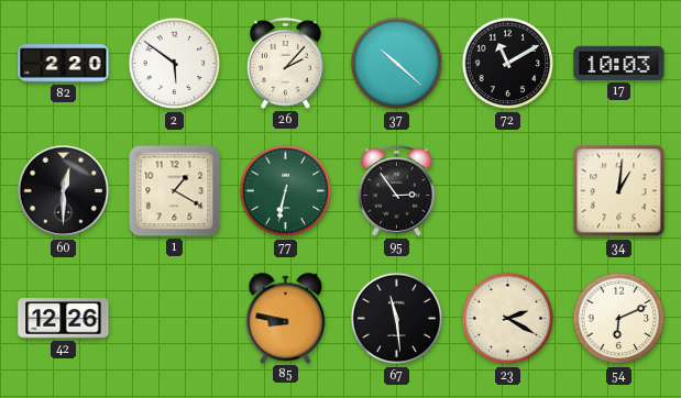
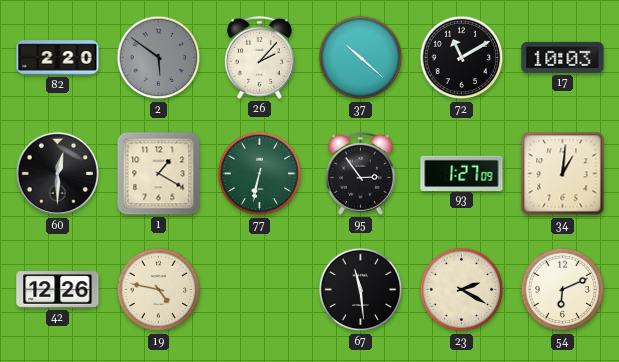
2 dial: white -> grey (159, 58)
93: none -> 1:27 (462, 173)
19: none -> 4:47 (159, 290)
85: 8:47 -> none (286, 318)
